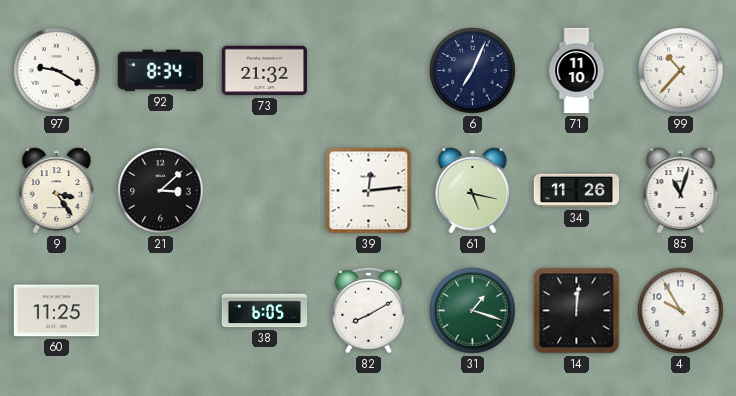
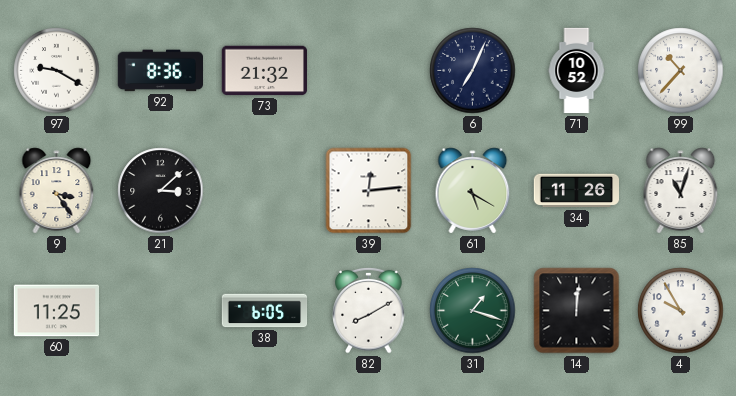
92: 8:34 -> 8:36 (160, 71)
71: 11:10 -> 10:52 (577, 71)
61: 5:17 -> 5:20 (473, 191)
